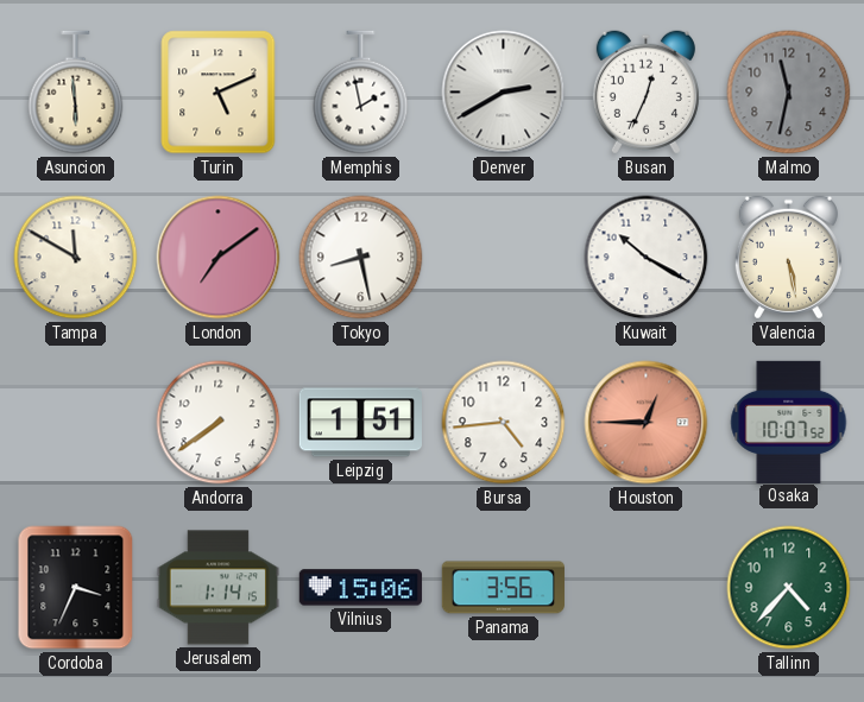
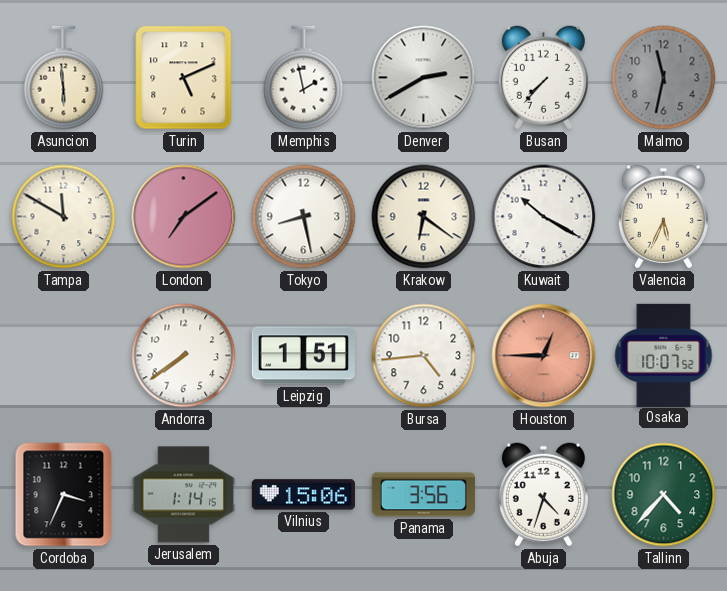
Busan: 12:34 -> 7:37 (543, 78)
Krakow: none -> 6:21 (424, 217)
Valencia: 5:28 -> 5:34 (663, 217)
Abuja: none -> 4:33 (543, 495)
